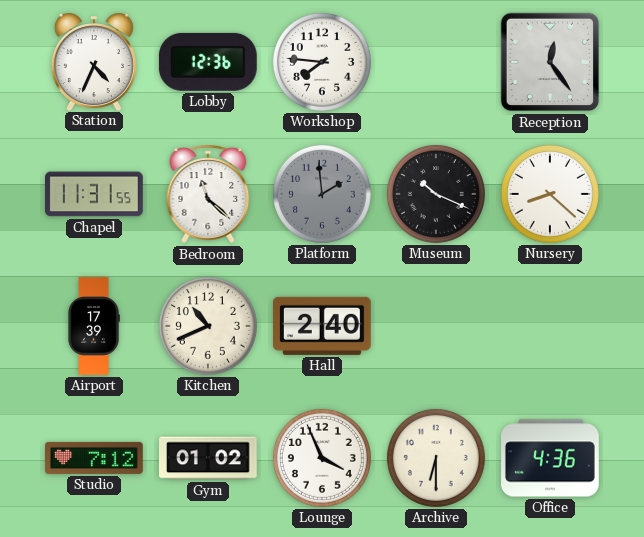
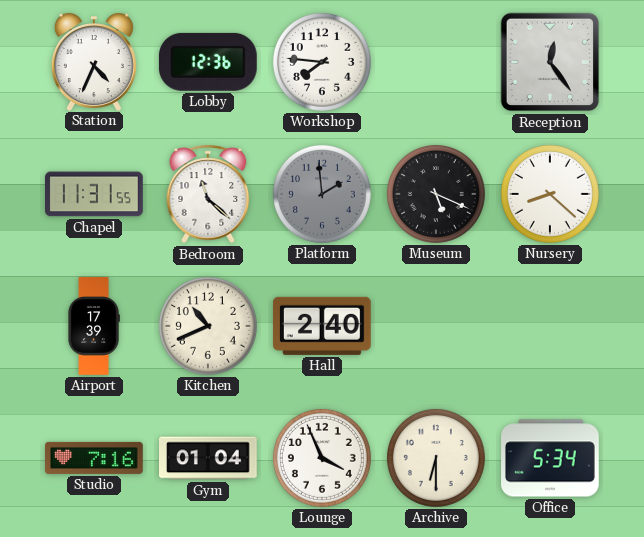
Museum: 10:19 -> 5:19 (436, 194)
Studio: 7:12 -> 7:16 (95, 458)
Gym: 01:02 -> 01:04 (209, 458)
Office: 4:36 -> 5:34 (550, 458)
